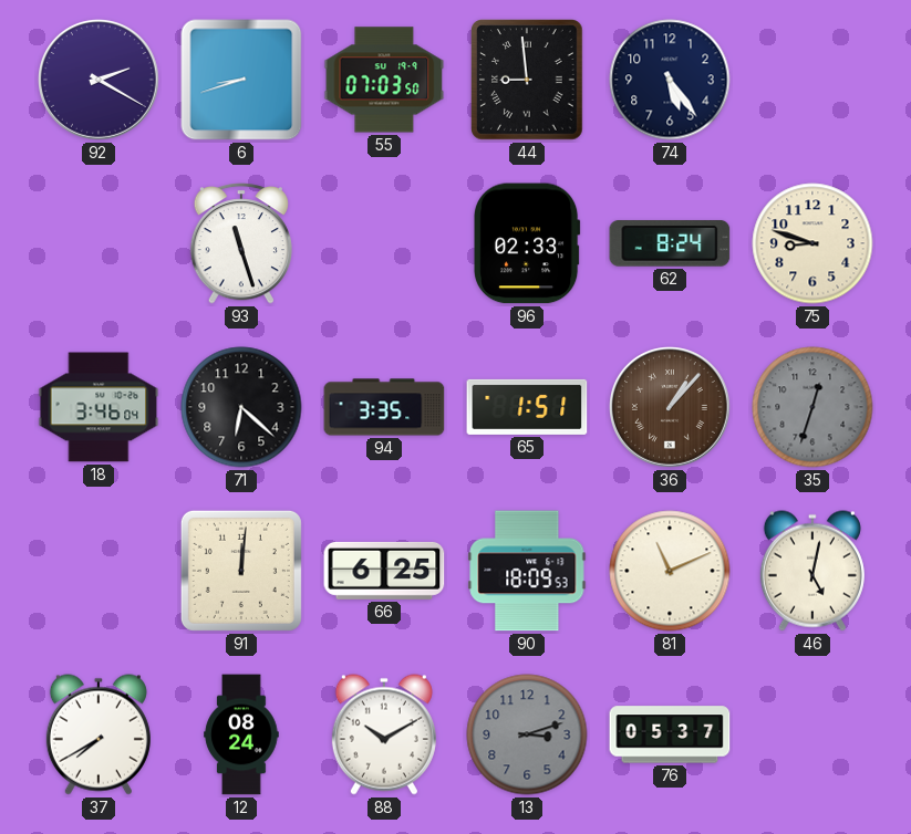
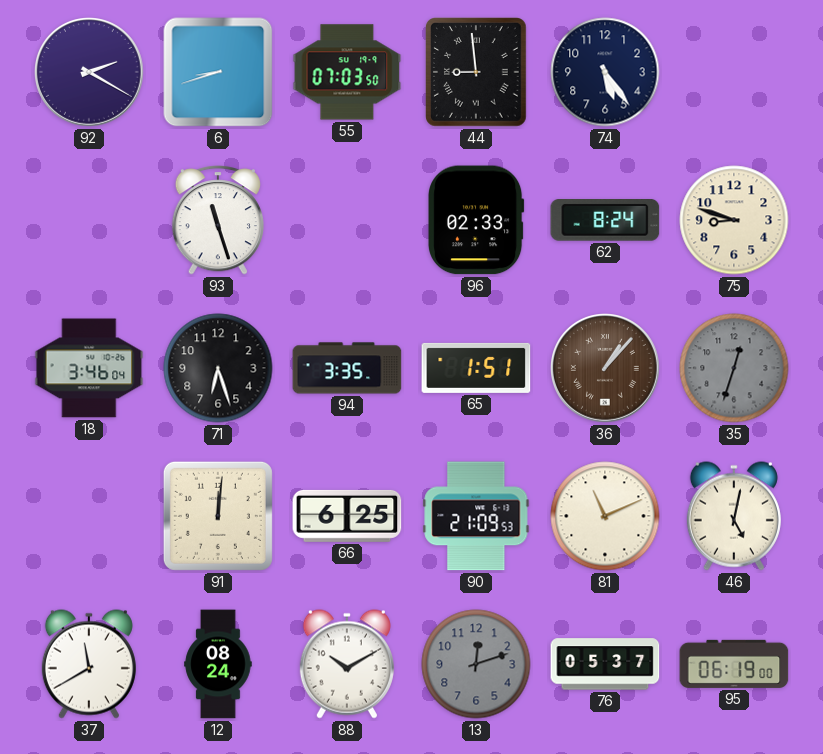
71: 6:22 -> 6:27 (218, 368)
90: 18:09 -> 21:09 (476, 516)
37: 7:40 -> 11:40 (89, 664)
13: 3:12 -> 12:12 (476, 664)
95: none -> 06:19 (734, 664)
